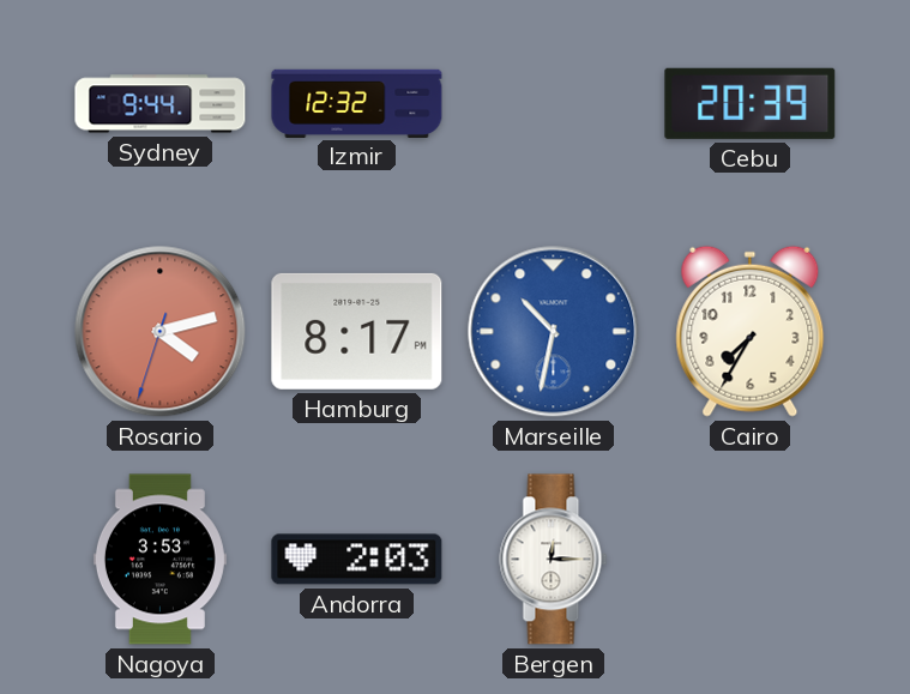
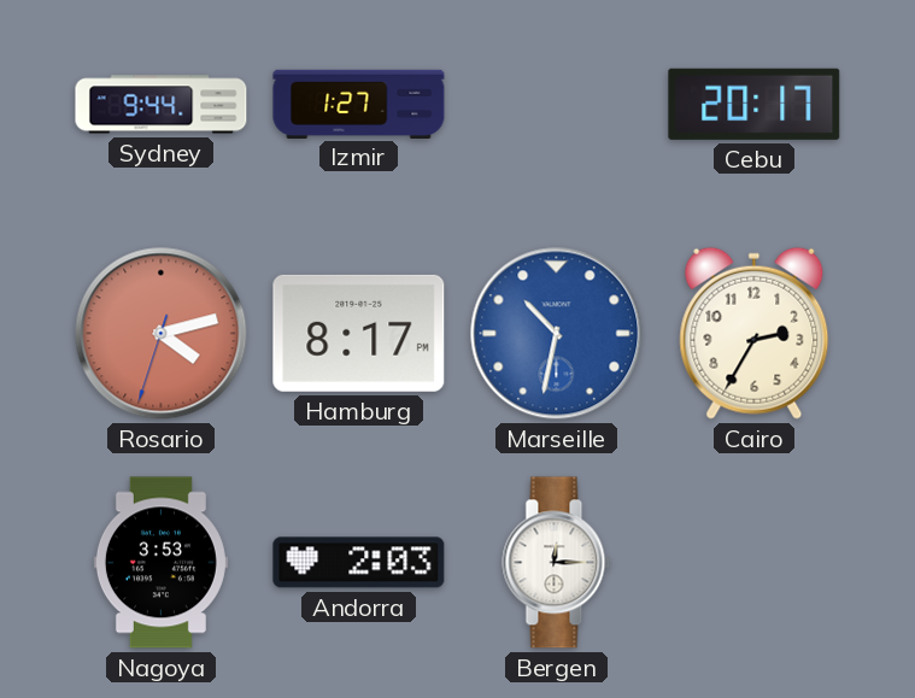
Izmir: 12:32 -> 1:27 (359, 104)
Cebu: 20:39 -> 20:17 (755, 104)
Cairo: 7:35 -> 2:35 (755, 333)
